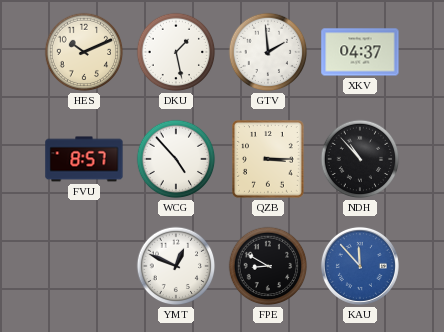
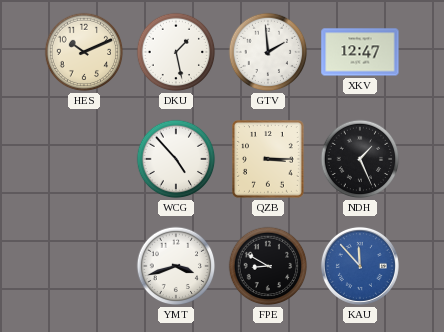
XKV: 04:37 -> 12:47 (360, 52)
FVU: 8:57 -> none (84, 159)
NDH: 10:53 -> 1:26 (360, 159)
YMT: 12:49 -> 3:42 (176, 266)
